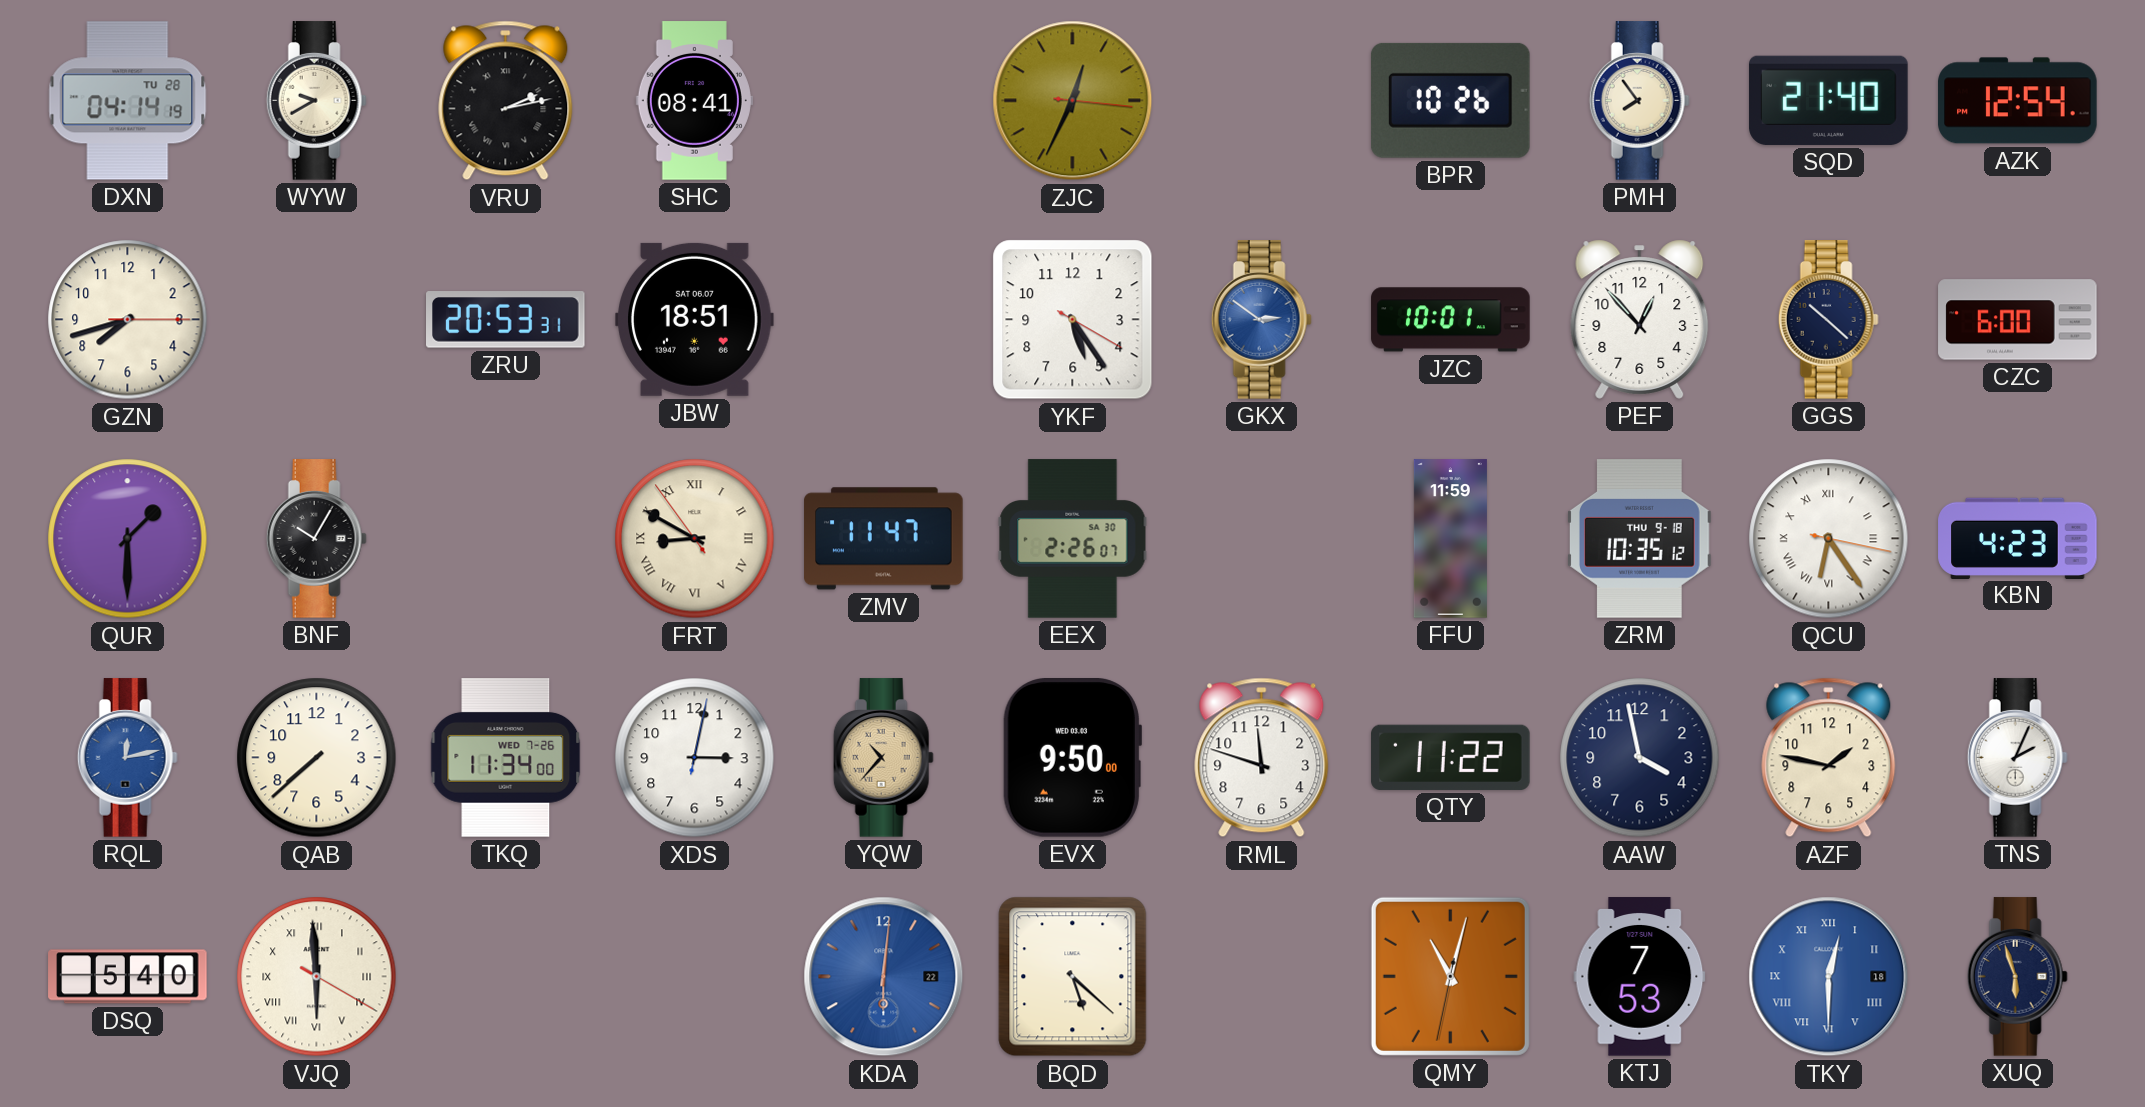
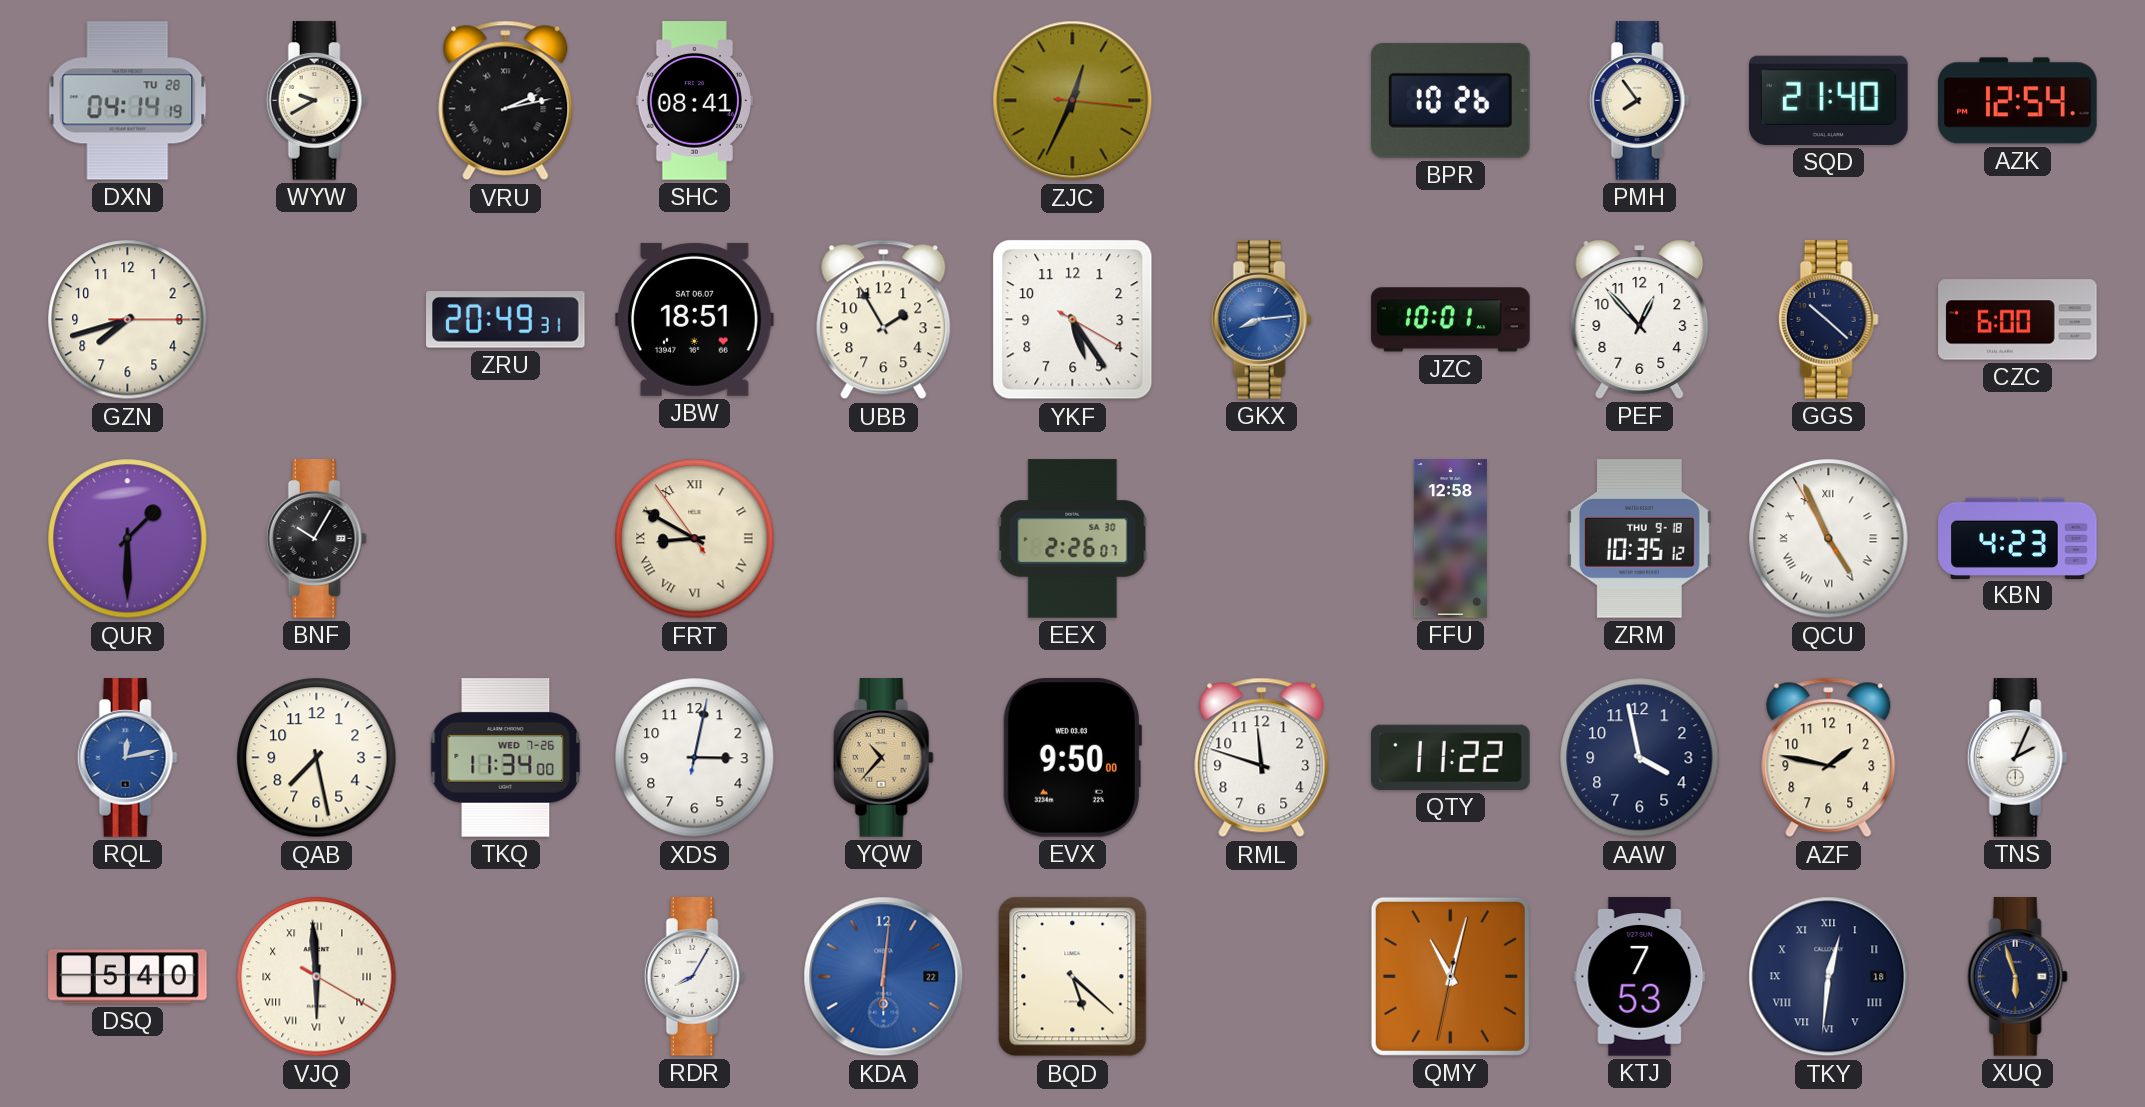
ZRU: 20:53 -> 20:49 (506, 320)
UBB: none -> 1:55 (884, 320)
GKX: 2:51 -> 8:14 (1261, 320)
ZMV: 11:47 -> none (884, 539)
FFU: 11:59 -> 12:58 (1450, 539)
QCU: 6:24 -> 4:55 (1829, 539)
QAB: 7:38 -> 7:28 (317, 758)
RDR: none -> 8:05 (694, 977)
TKY: 12:30 -> 12:31 (1829, 977)
TKY dial: blue -> navy (1829, 977)
